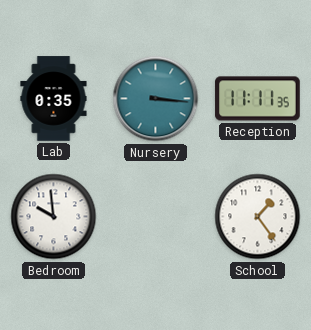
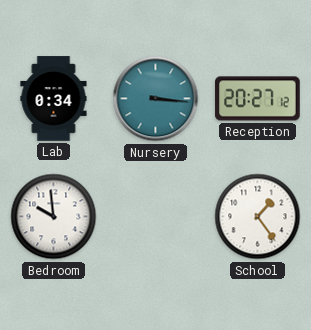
Lab: 0:35 -> 0:34 (54, 99)
Reception: 11:11 -> 20:27 (258, 99)
